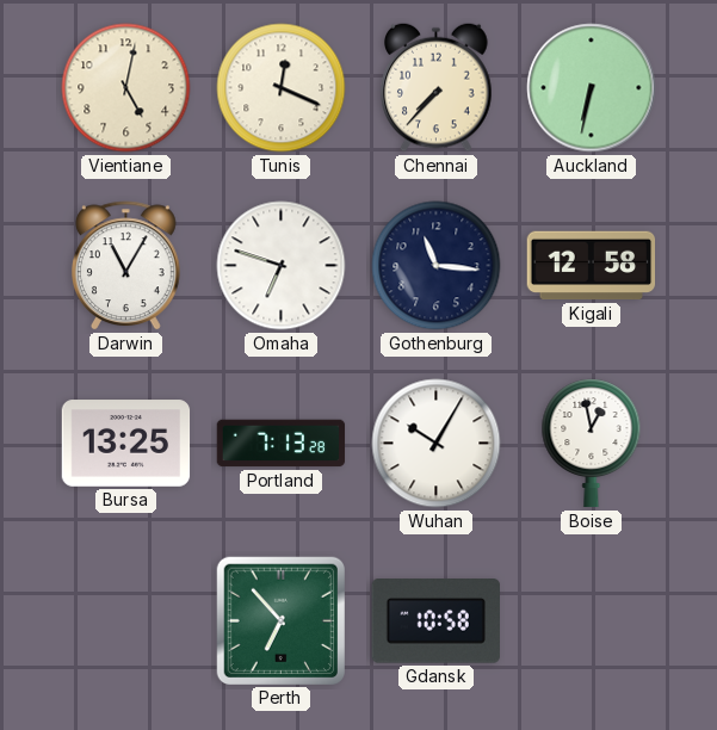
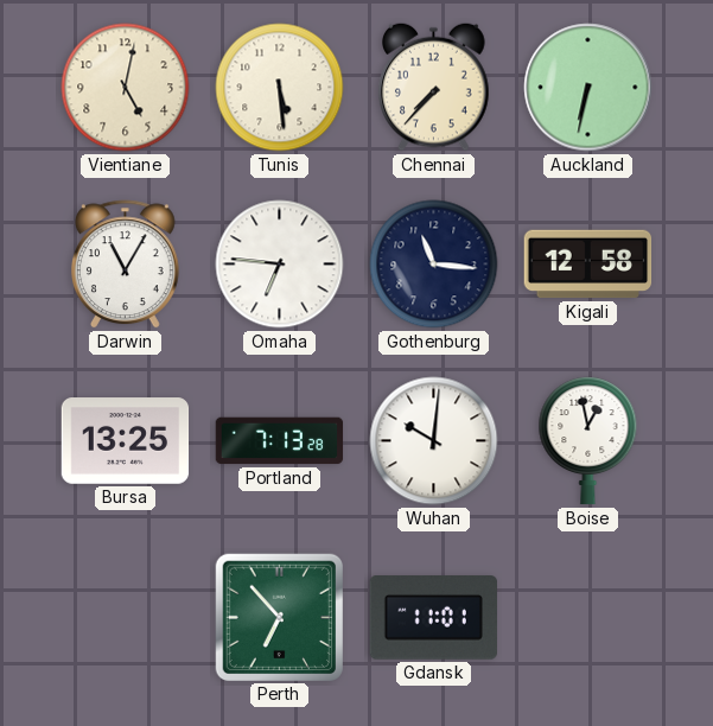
Tunis: 12:19 -> 5:29 (280, 88)
Omaha: 6:48 -> 6:46 (280, 265)
Wuhan: 10:05 -> 10:01 (434, 441)
Gdansk: 10:58 -> 11:01 (433, 618)
